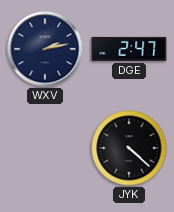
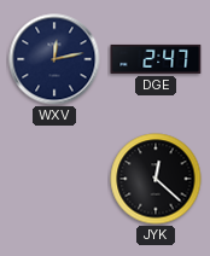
WXV: 2:13 -> 12:13 (54, 59)
JYK: 4:22 -> 12:22 (156, 179)
